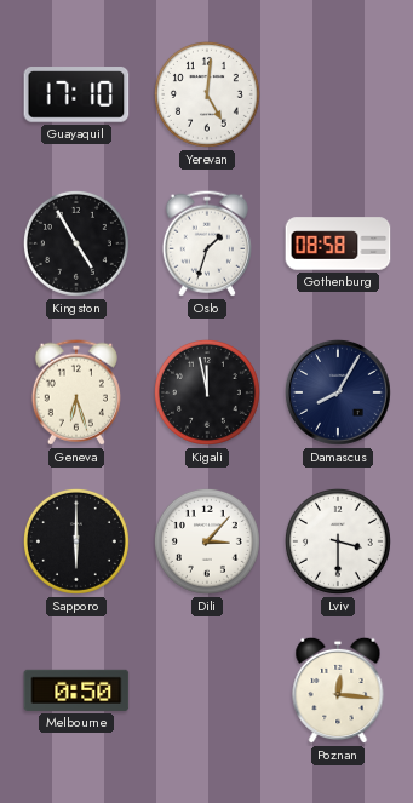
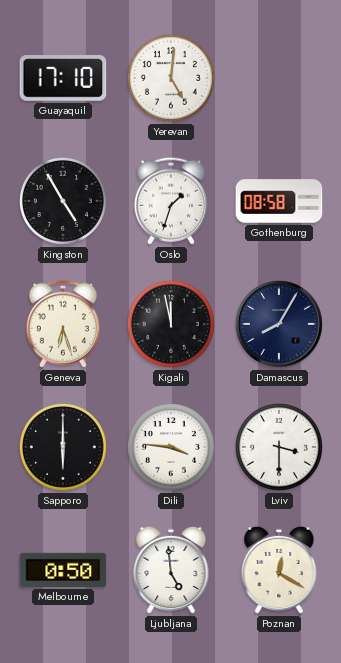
Dili: 3:07 -> 3:46 (171, 447)
Ljubljana: none -> 4:59 (171, 570)
Poznan: 12:16 -> 12:20 (279, 570)
